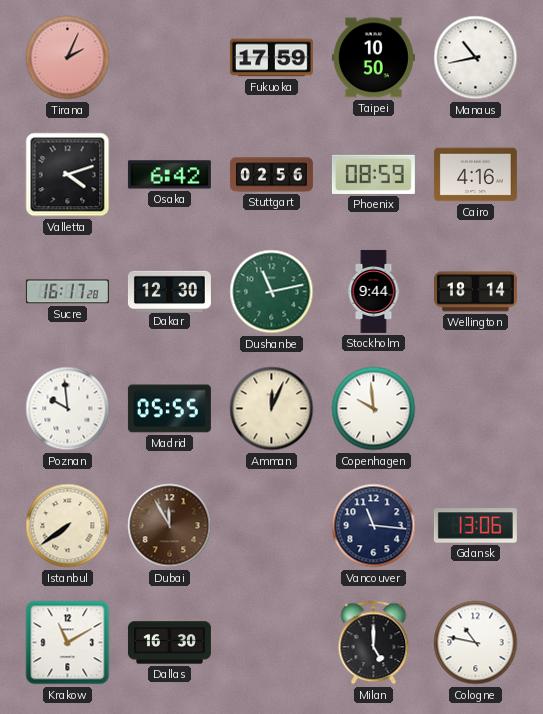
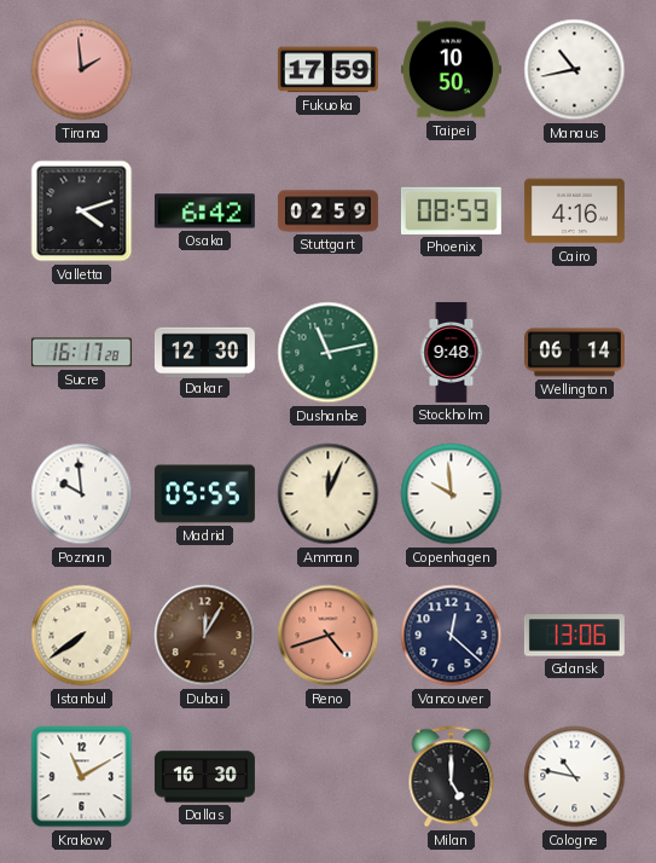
Tirana: 2:04 -> 1:59 (82, 70)
Stuttgart: 02:56 -> 02:59 (327, 212)
Stockholm: 9:44 -> 9:48 (452, 352)
Wellington: 18:14 -> 06:14 (574, 353)
Dubai: 11:55 -> 12:05 (205, 636)
Reno: none -> 4:42 (329, 636)
Vancouver: 11:16 -> 12:22 (452, 636)
